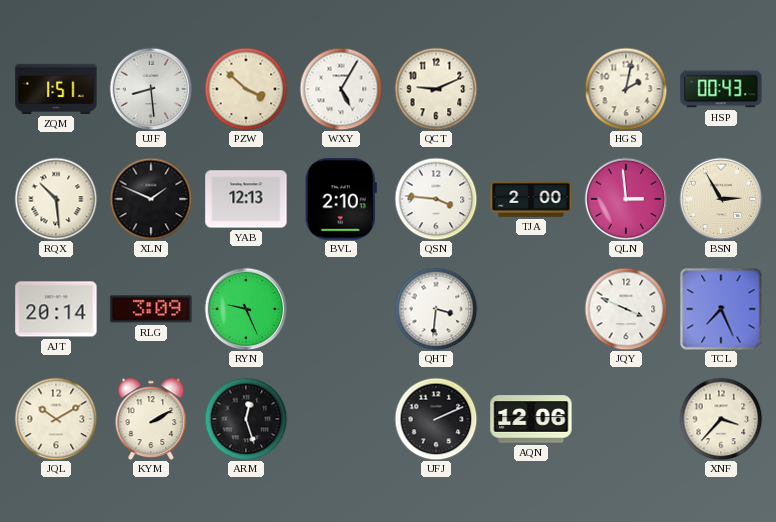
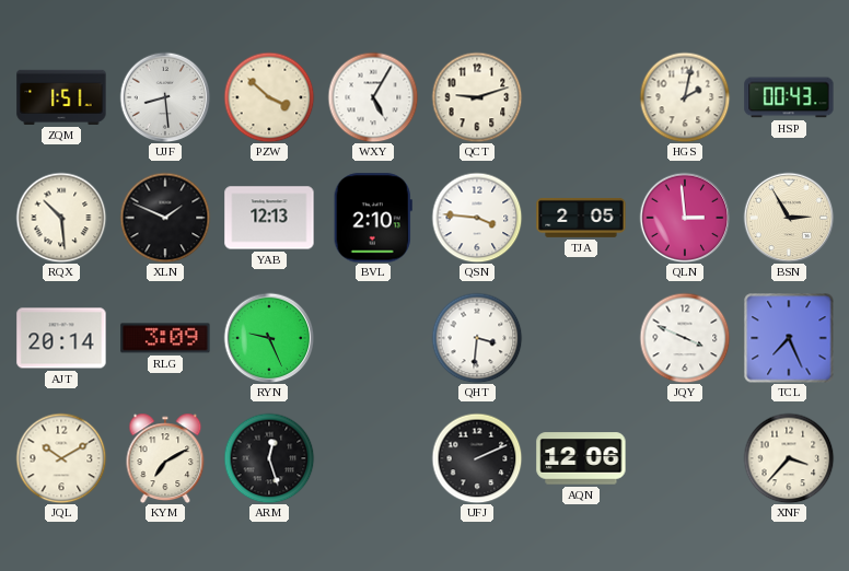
QCT: 9:11 -> 9:12 (477, 97)
TJA: 2:00 -> 2:05 (581, 218)
KYM: 2:10 -> 7:10 (165, 457)
